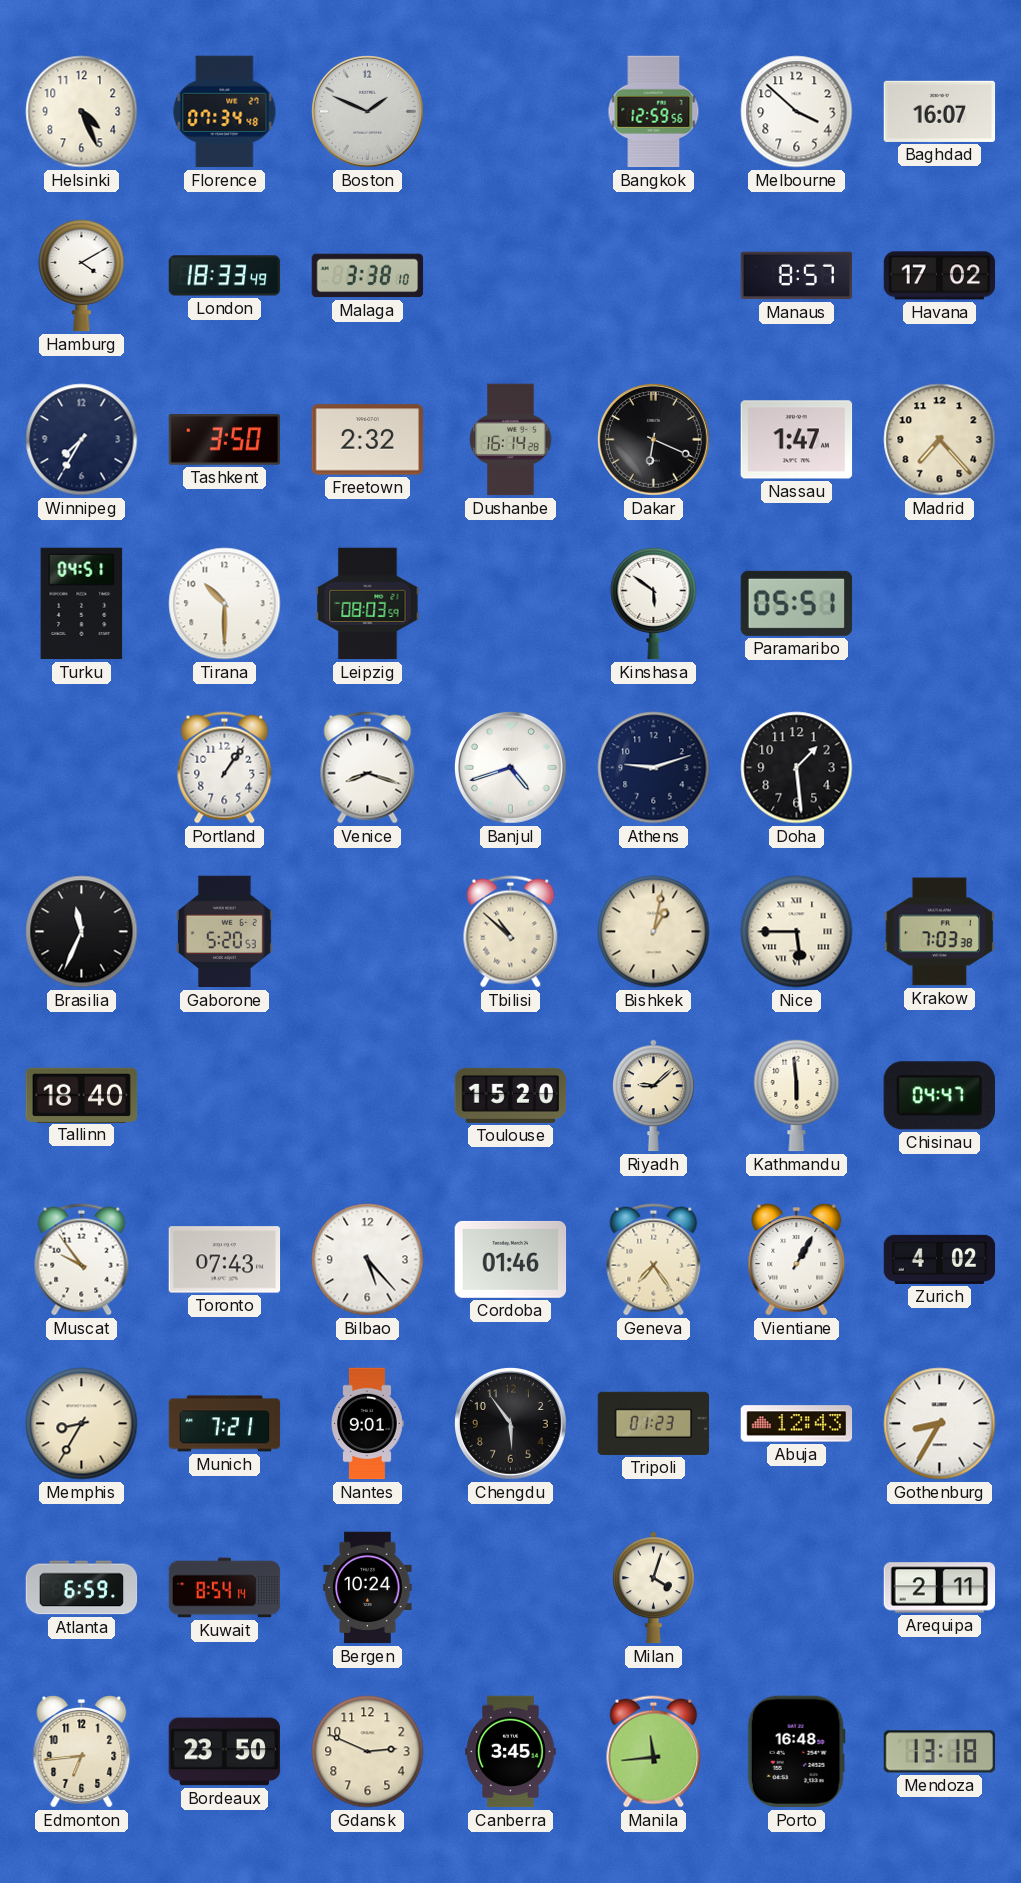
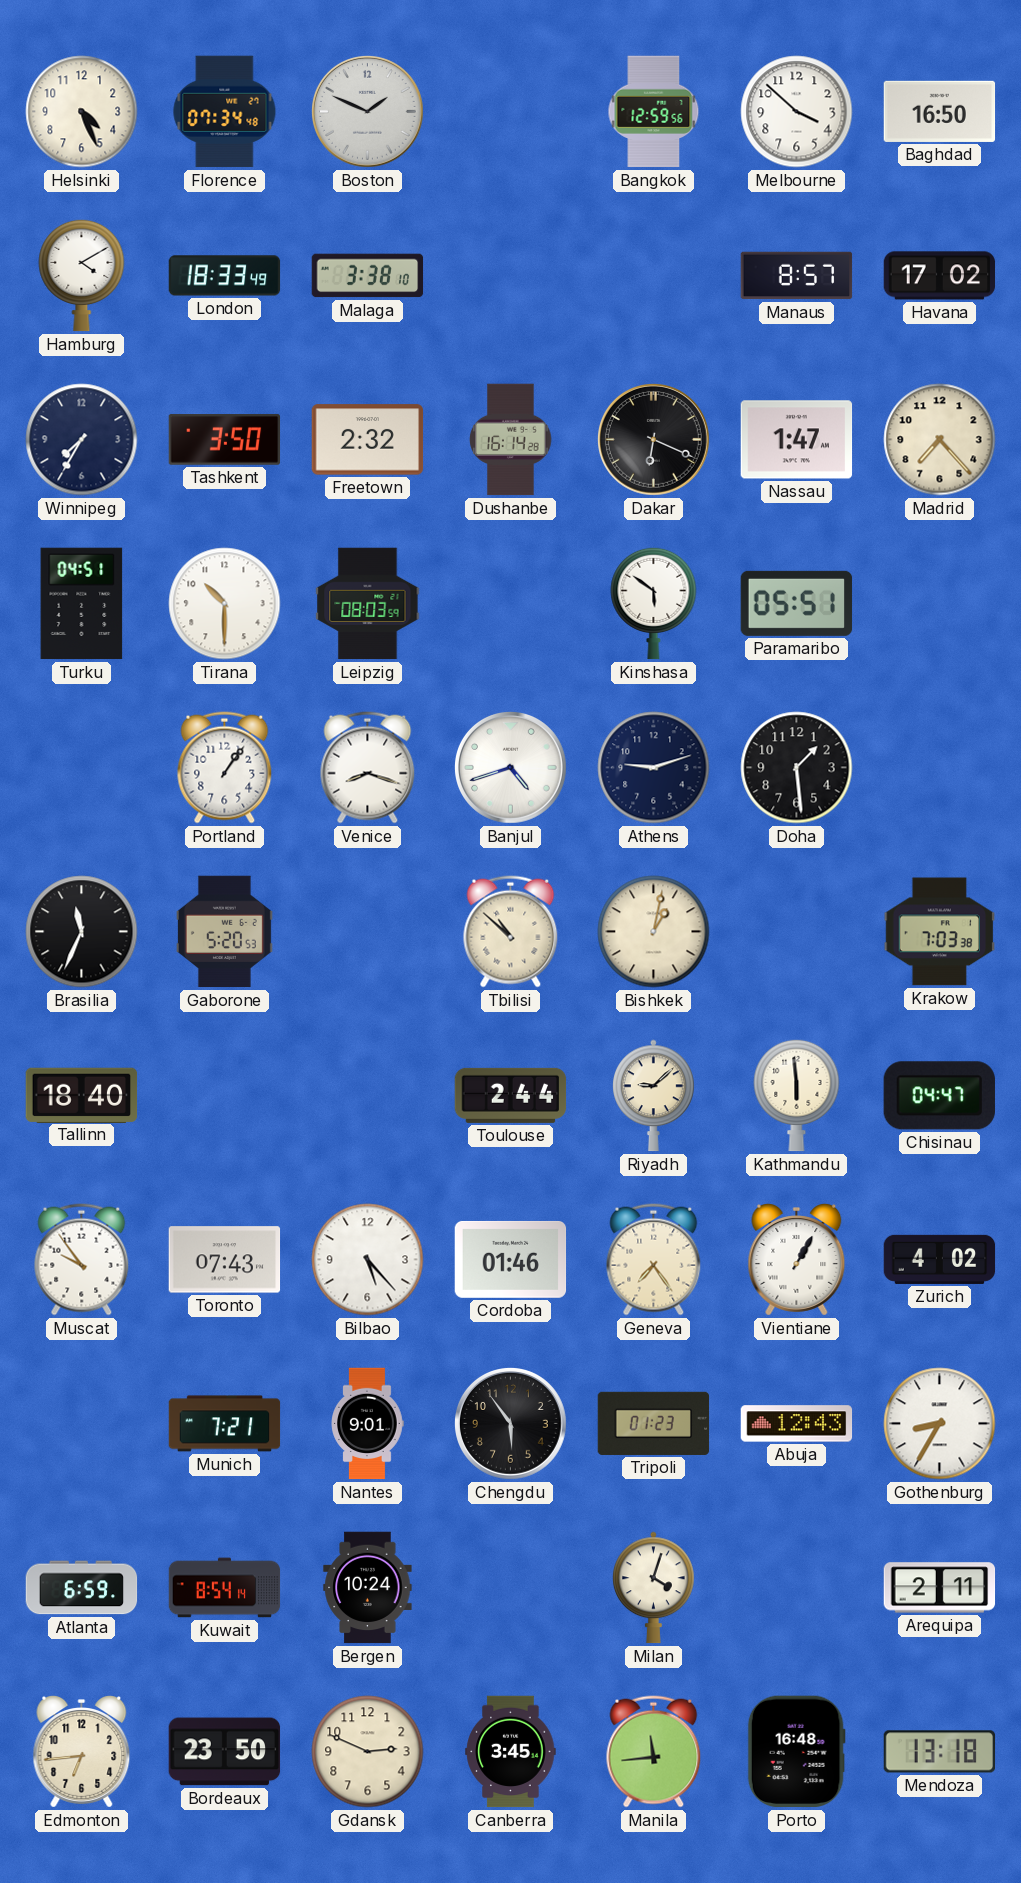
Baghdad: 16:07 -> 16:50 (940, 111)
Nice: 5:45 -> none (797, 932)
Toulouse: 15:20 -> 2:44 (511, 1095)
Memphis: 8:35 -> none (82, 1424)
